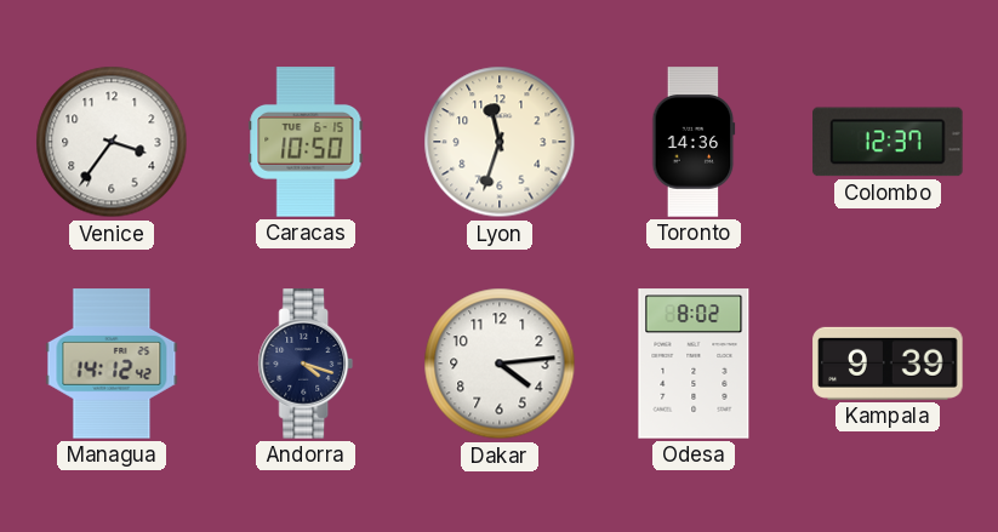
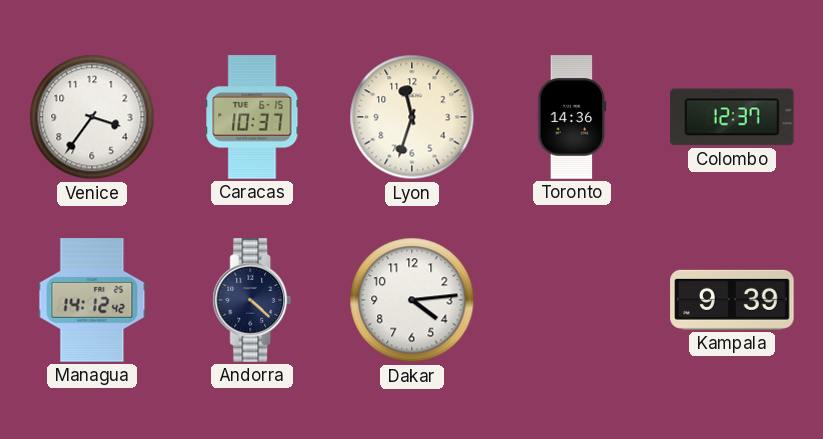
Caracas: 10:50 -> 10:37 (252, 117)
Andorra: 4:18 -> 4:22 (252, 300)
Odesa: 8:02 -> none (694, 364)
